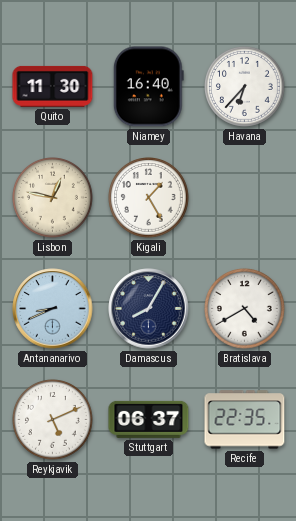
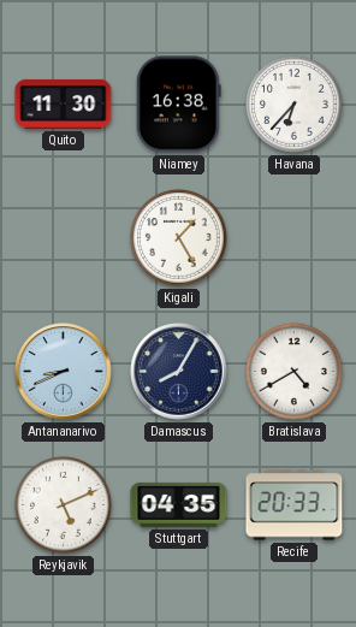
Niamey: 16:40 -> 16:38 (178, 105)
Lisbon: 12:47 -> none (53, 198)
Stuttgart: 06:37 -> 04:35 (179, 504)
Recife: 22:35 -> 20:33 (295, 505)
